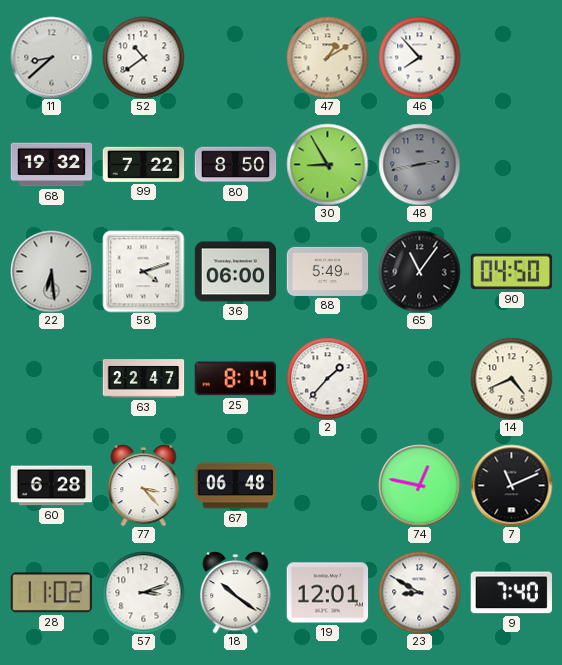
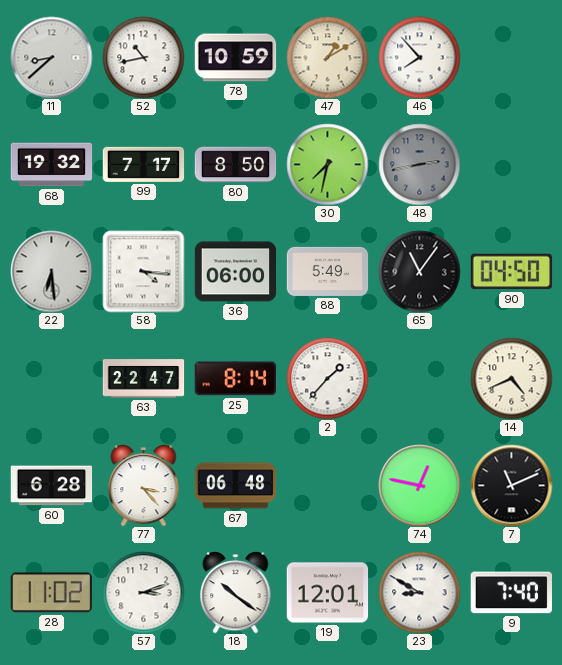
52: 10:39 -> 10:43 (143, 57)
78: none -> 10:59 (235, 58)
99: 7:22 -> 7:17 (143, 164)
30: 8:55 -> 7:32 (327, 164)
58: 4:12 -> 4:16 (143, 271)
